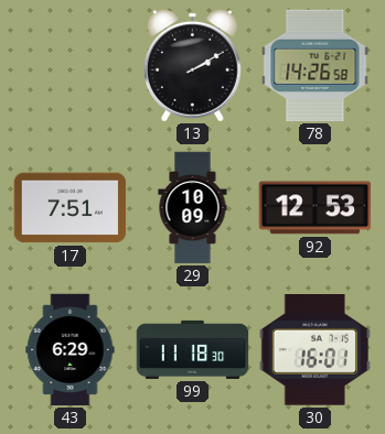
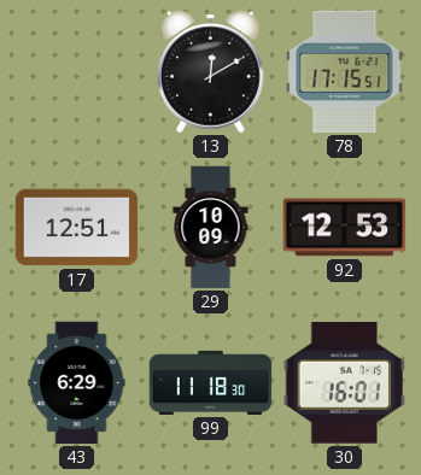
13: 2:10 -> 12:10 (210, 71)
78: 14:26 -> 17:15 (345, 72)
17: 7:51 -> 12:51 (77, 228)
